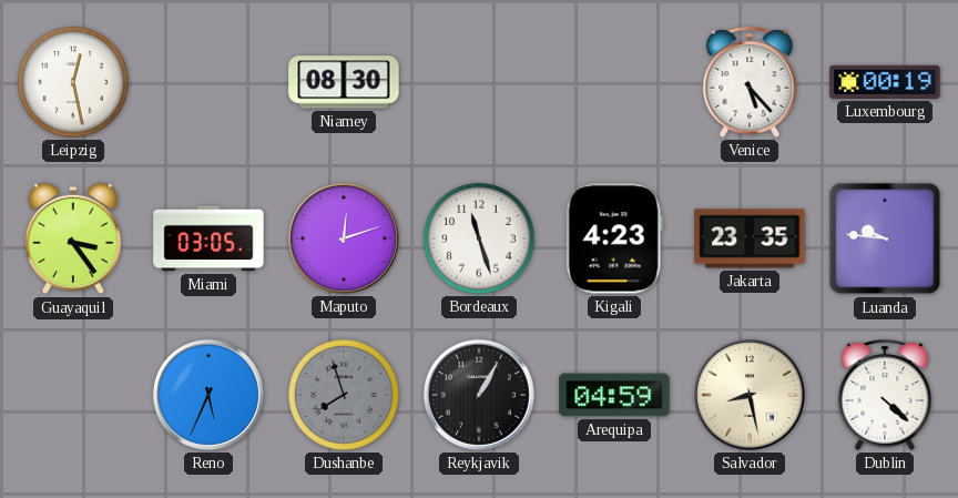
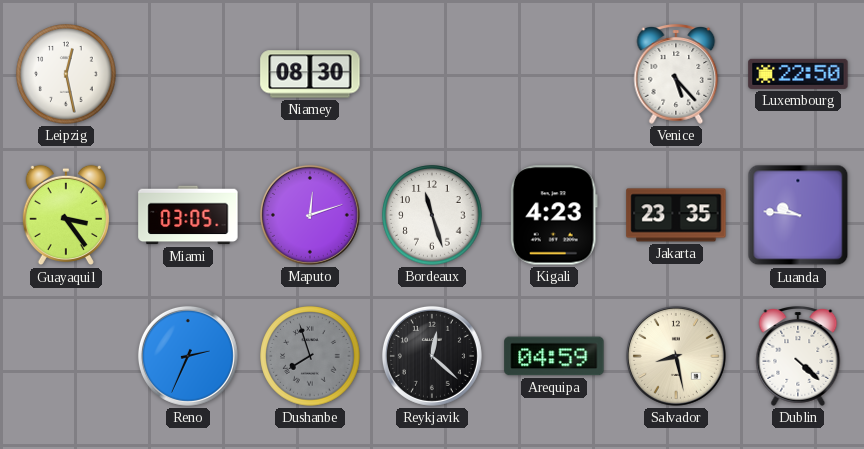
Luxembourg: 00:19 -> 22:50 (798, 74)
Reno: 5:34 -> 2:34 (188, 356)
Reykjavik: 1:05 -> 12:22 (432, 356)
